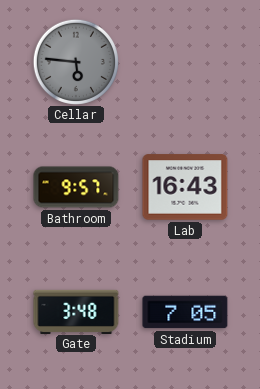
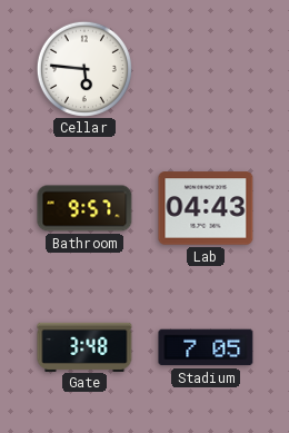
Cellar dial: grey -> white (83, 68)
Lab: 16:43 -> 04:43 (206, 208)
